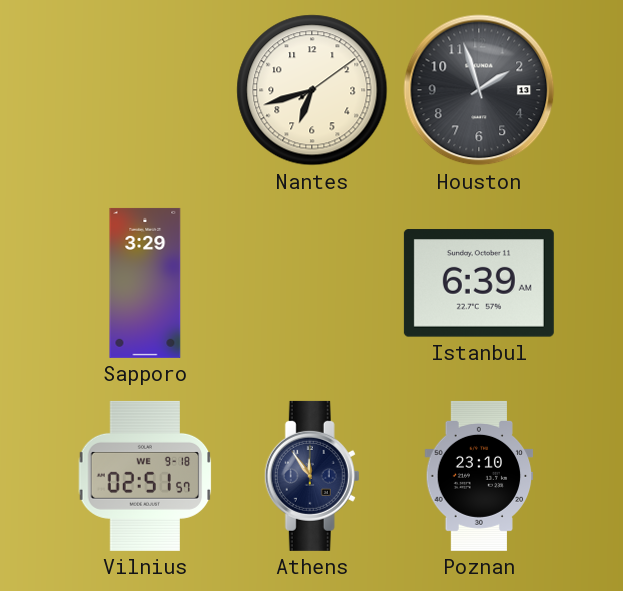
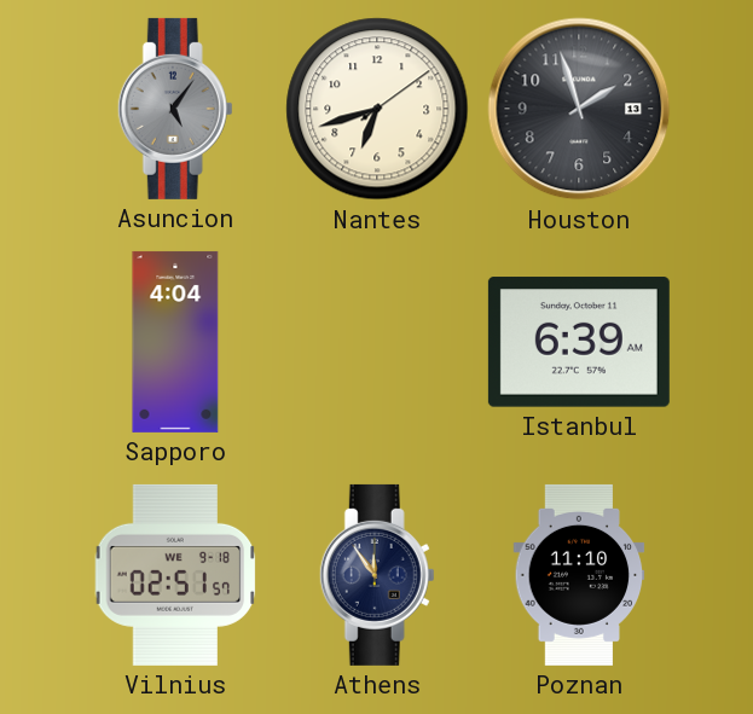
Asuncion: none -> 5:06 (175, 109)
Sapporo: 3:29 -> 4:04 (175, 342)
Poznan: 23:10 -> 11:10 (579, 575)
